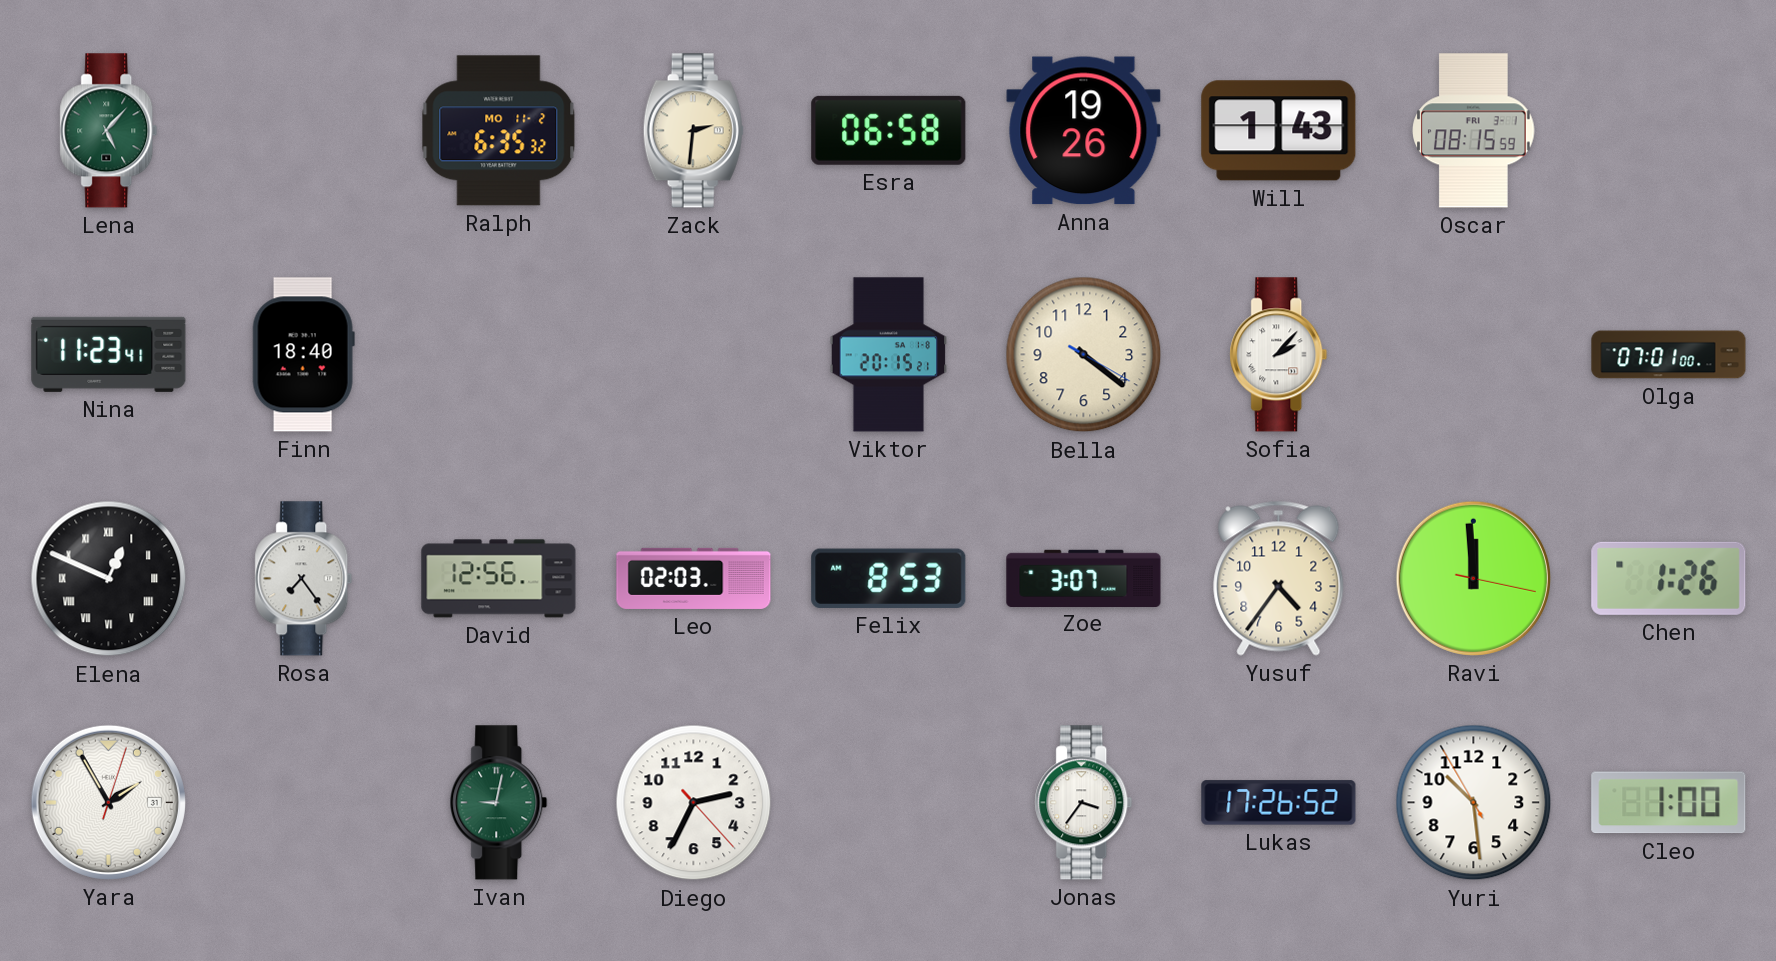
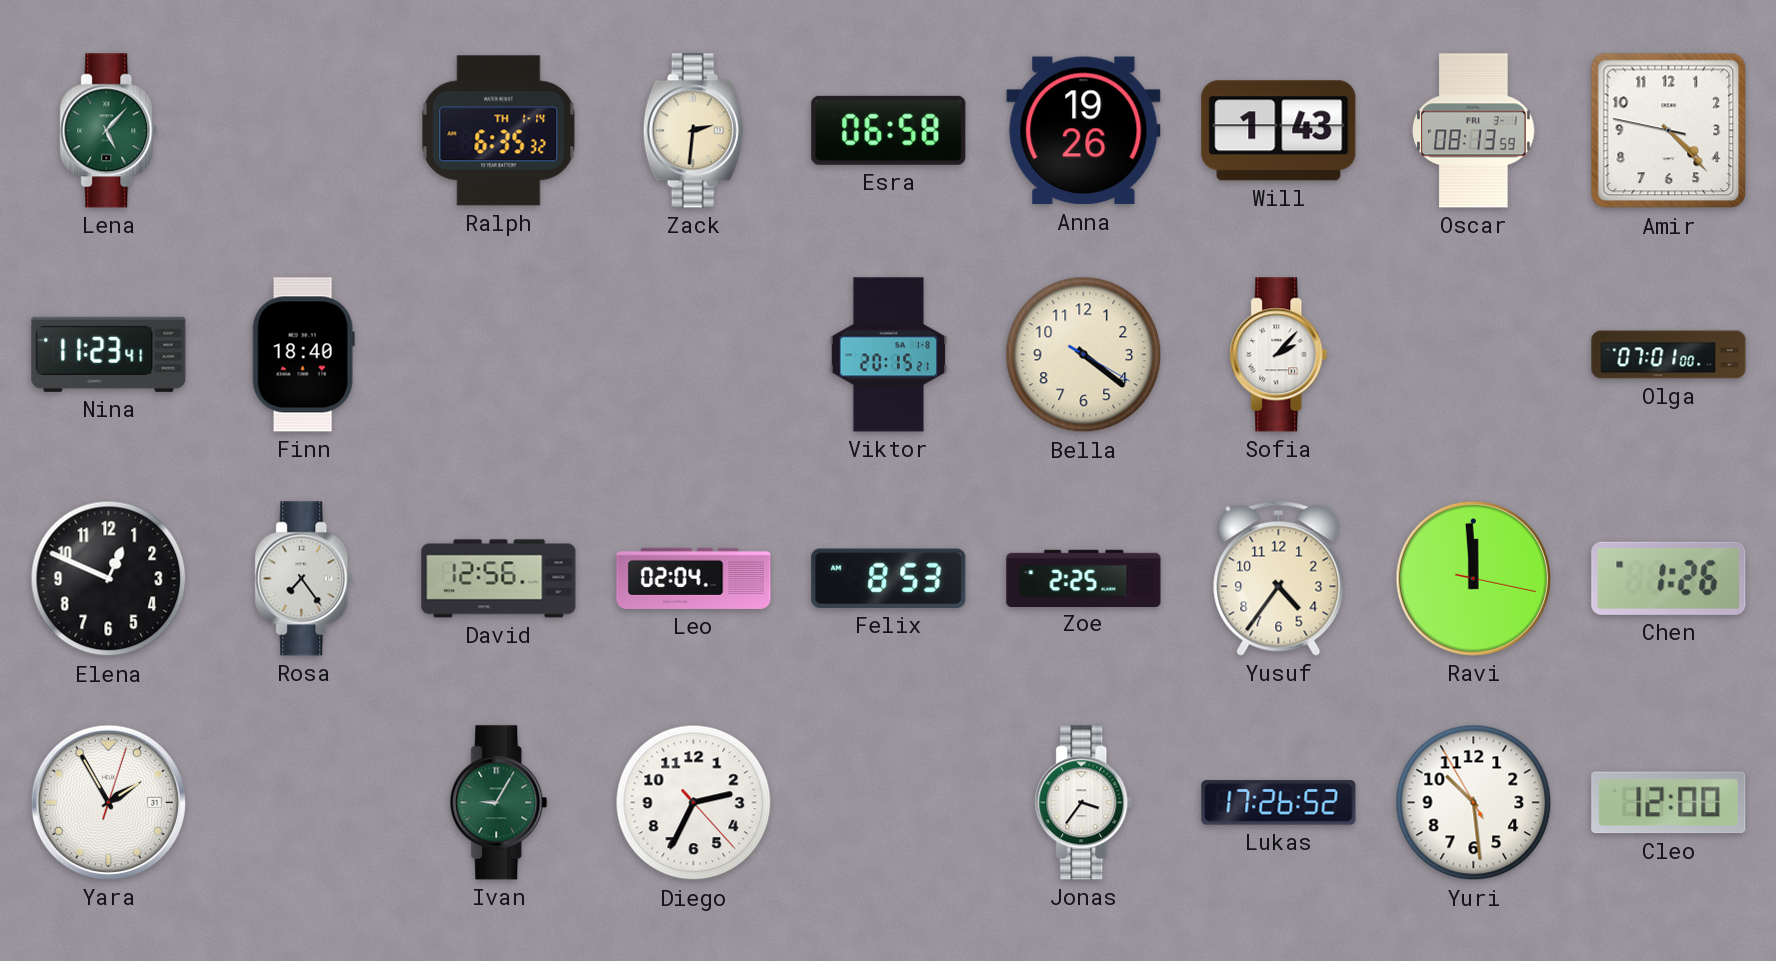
Ralph date: MO 11-2 -> TH 1-14 (499, 131)
Oscar: 08:15 -> 08:13 (1474, 131)
Amir: none -> 4:22 (1669, 131)
Elena numerals: Roman -> Arabic (109, 579)
Leo: 02:03 -> 02:04 (694, 578)
Zoe: 3:07 -> 2:25 (1084, 578)
Ivan: 9:02 -> 9:05 (499, 803)
Cleo: 1:00 -> 12:00 (1669, 803)
